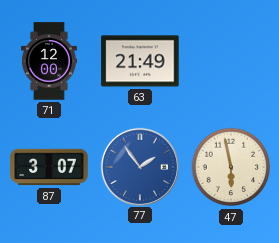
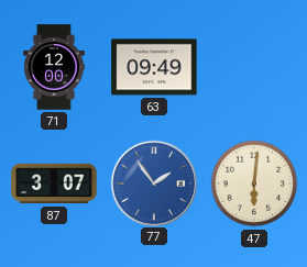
63: 21:49 -> 09:49 (154, 67)
47: 5:58 -> 6:01 (254, 183)
